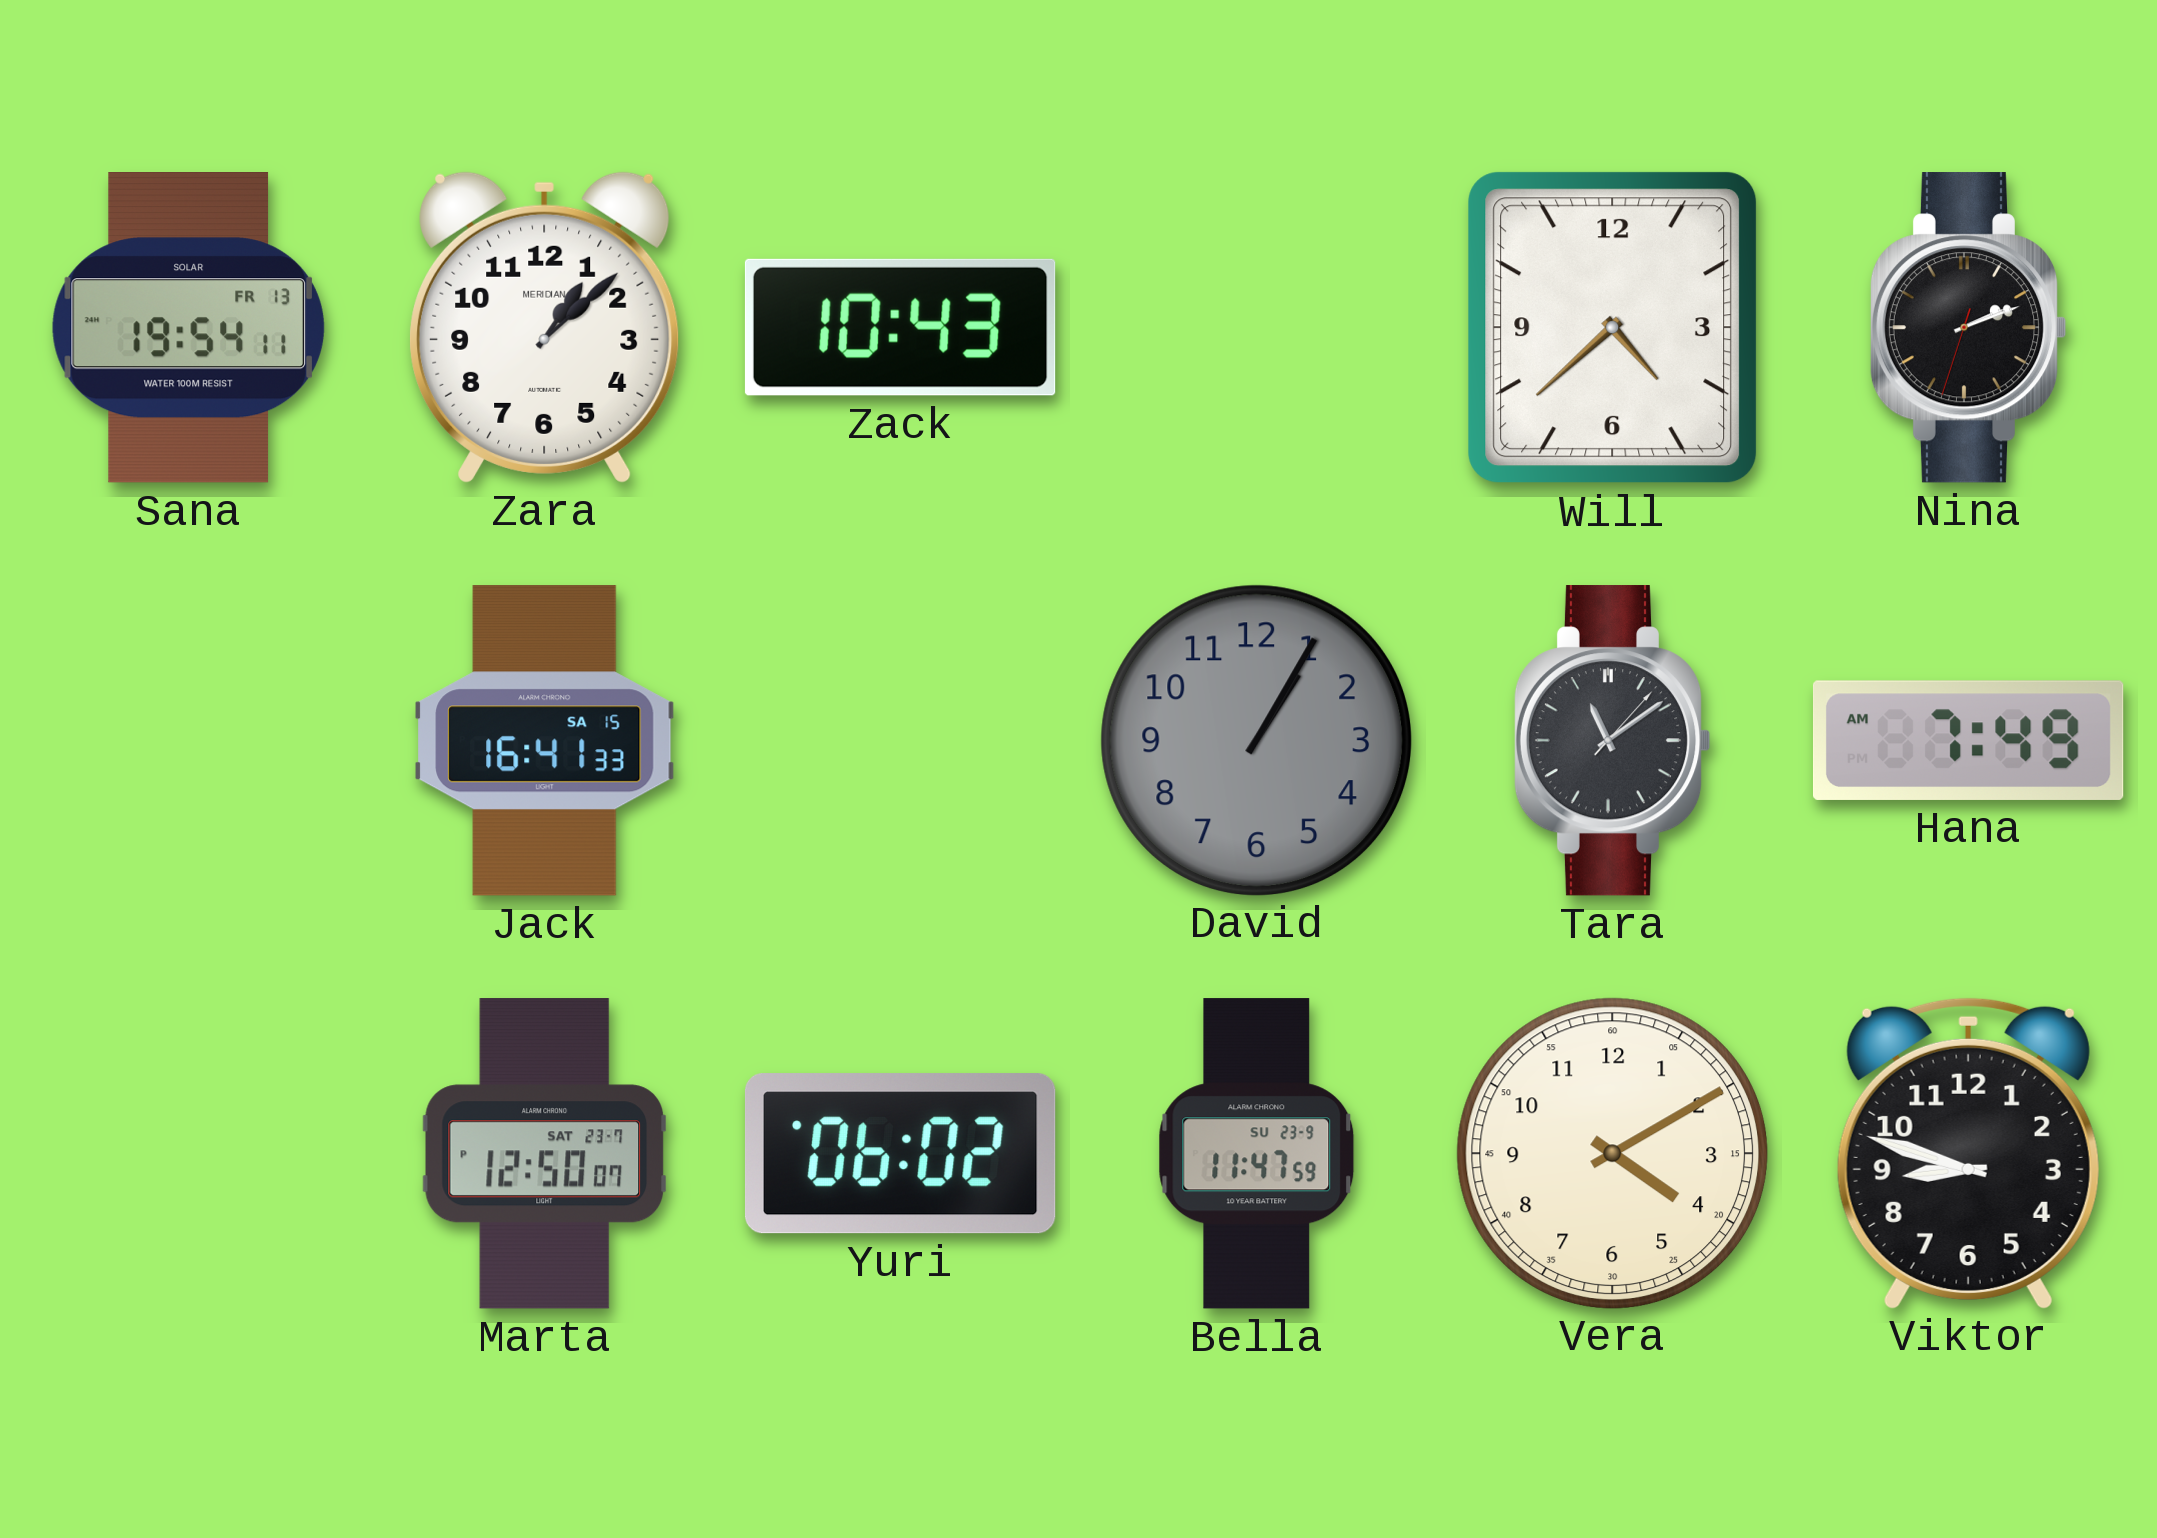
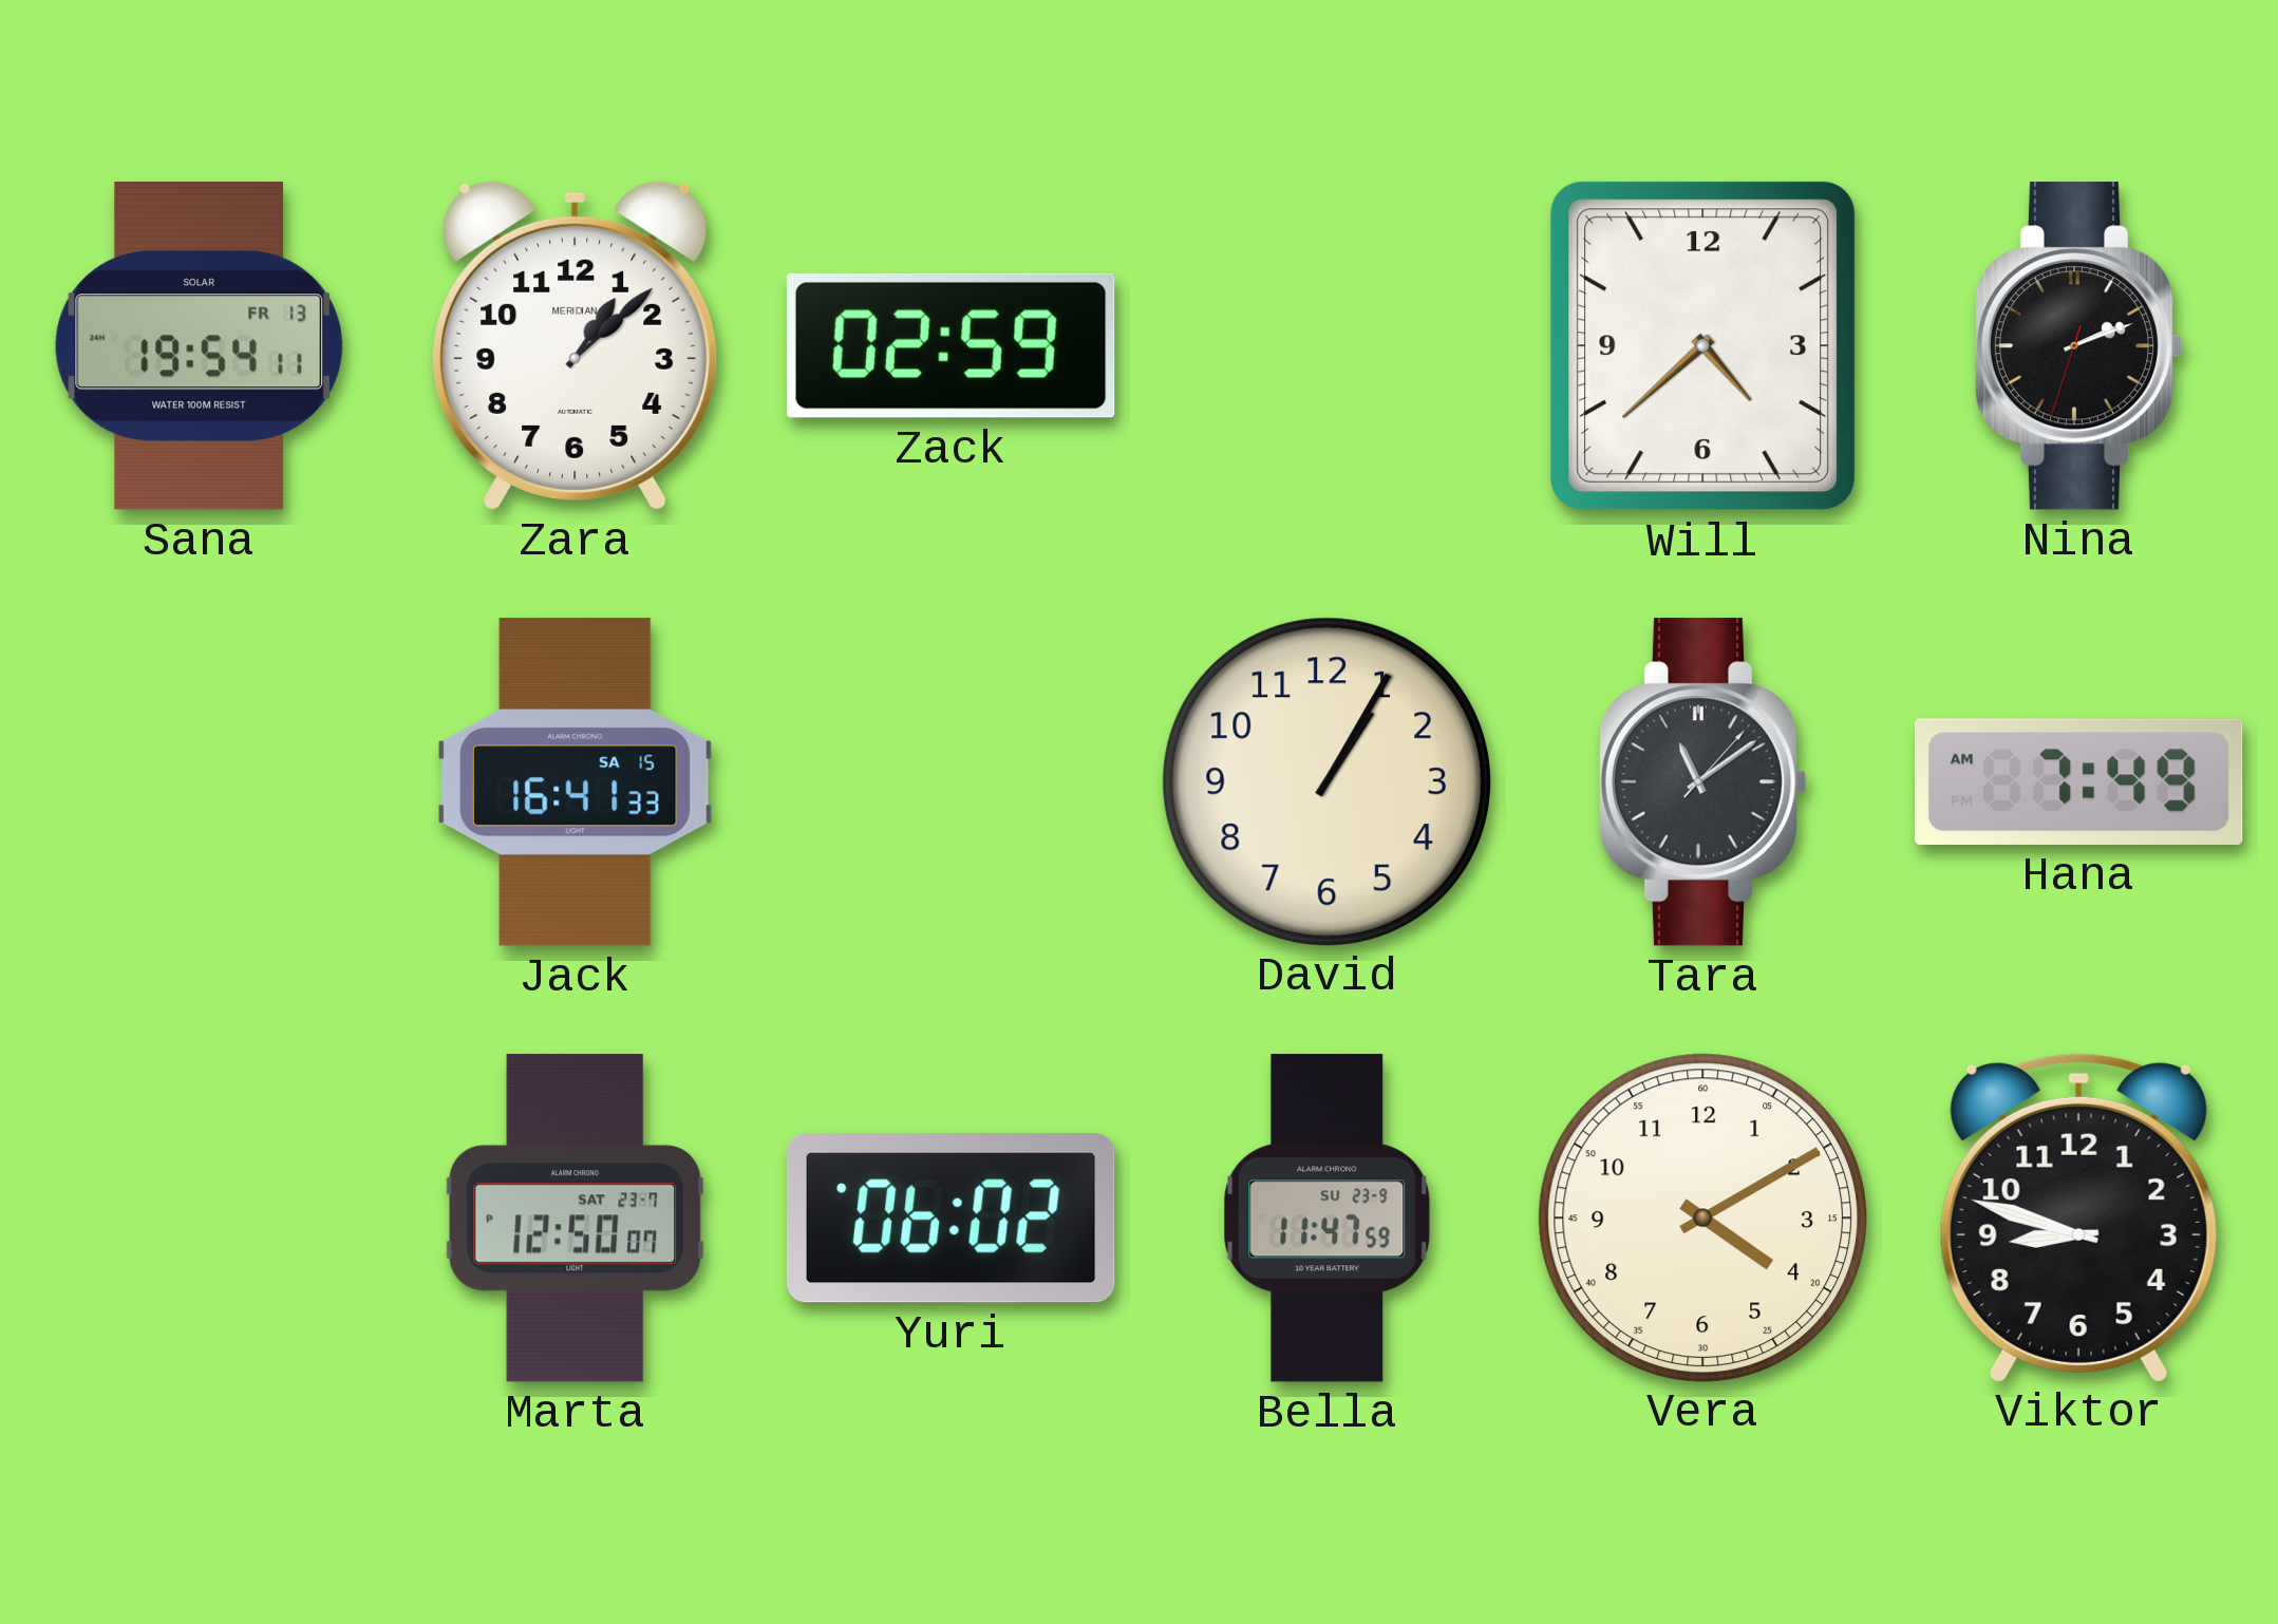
Zack: 10:43 -> 02:59 (950, 345)
David dial: grey -> cream (1326, 781)
